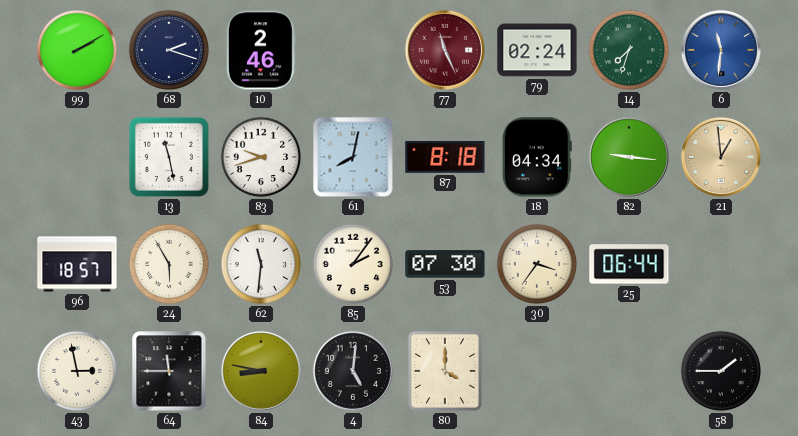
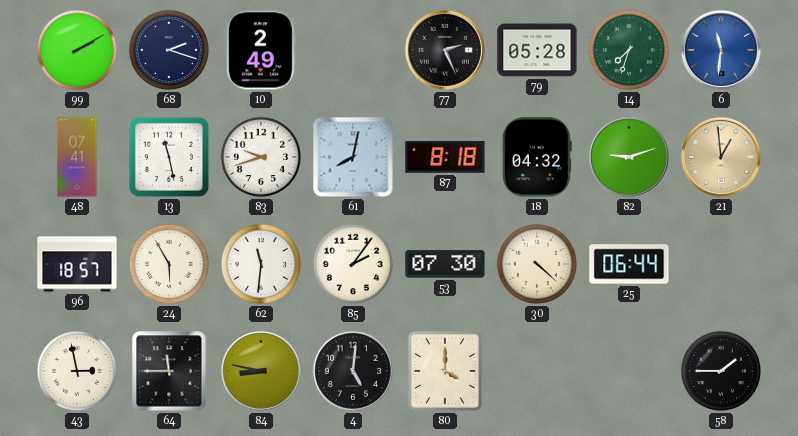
10: 2:46 -> 2:49 (262, 50)
77: 11:26 -> 2:26 (445, 50)
77 dial: burgundy -> black (445, 50)
79: 02:24 -> 05:28 (537, 50)
48: none -> 07:41 (77, 157)
18: 04:34 -> 04:32 (537, 157)
82: 9:16 -> 9:12 (629, 157)
30: 3:36 -> 4:22 (537, 264)
